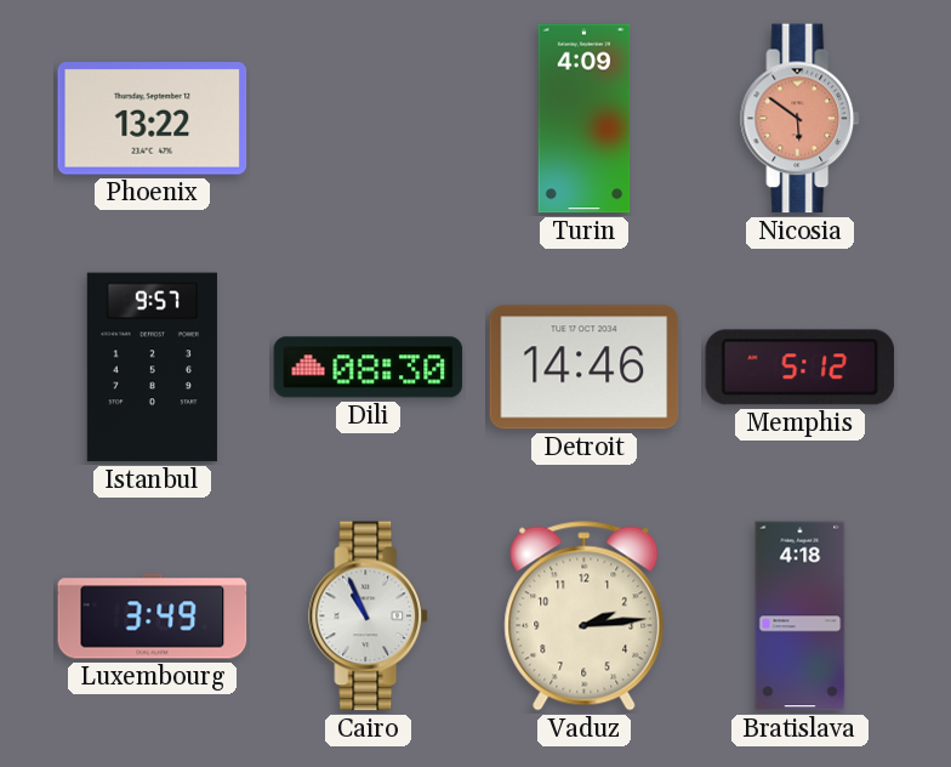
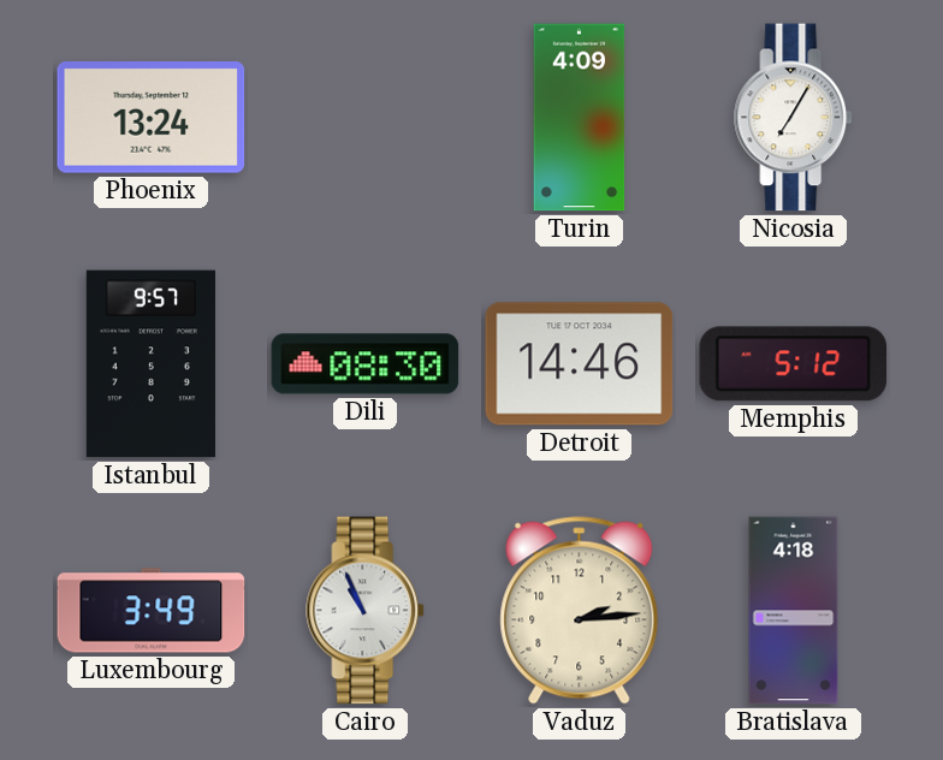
Phoenix: 13:22 -> 13:24 (152, 118)
Nicosia: 5:51 -> 7:05 (794, 118)
Nicosia dial: salmon -> white (794, 118)
